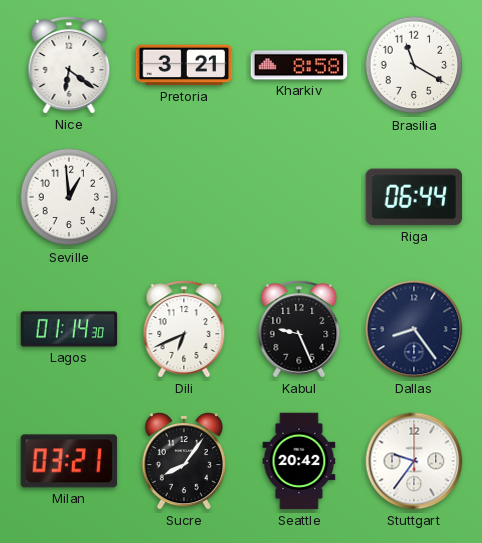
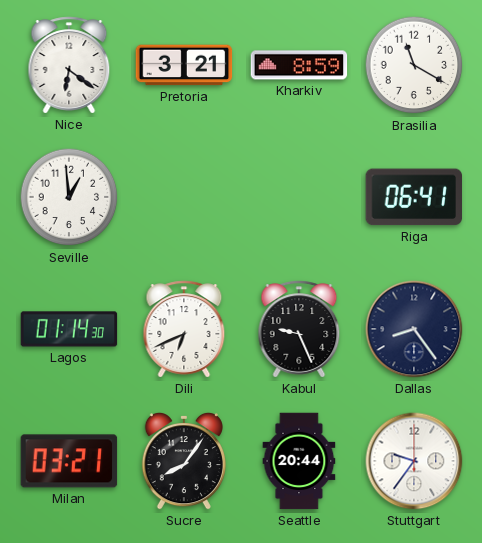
Kharkiv: 8:58 -> 8:59 (299, 65)
Riga: 06:44 -> 06:41 (413, 197)
Seattle: 20:42 -> 20:44 (299, 461)
